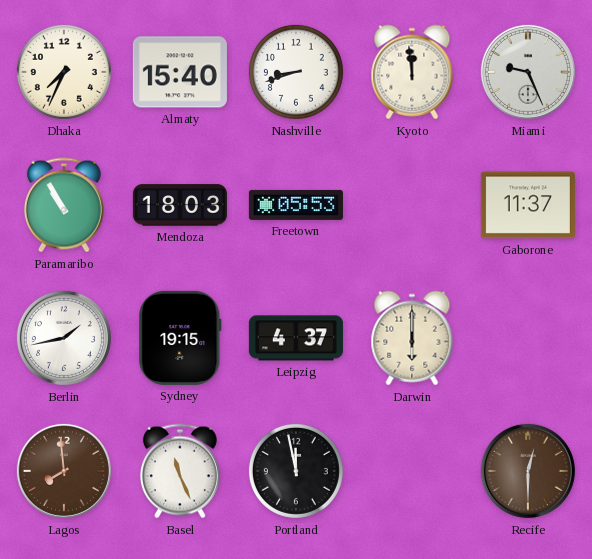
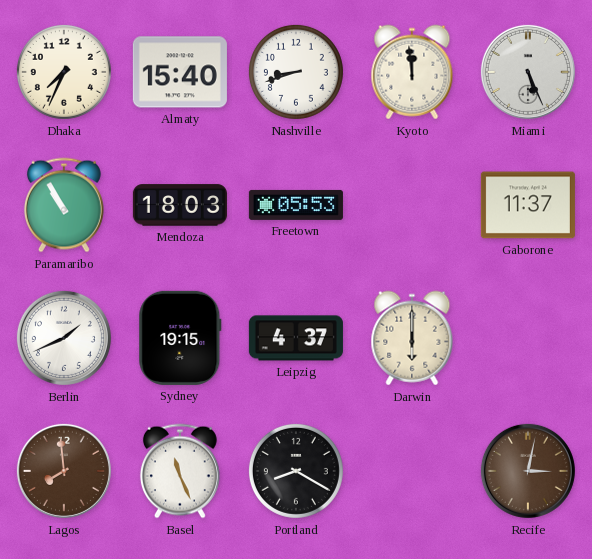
Miami: 9:26 -> 5:26 (528, 72)
Berlin: 1:43 -> 1:41 (64, 338)
Portland: 11:58 -> 8:20 (296, 471)
Recife: 12:30 -> 3:02 (528, 471)
